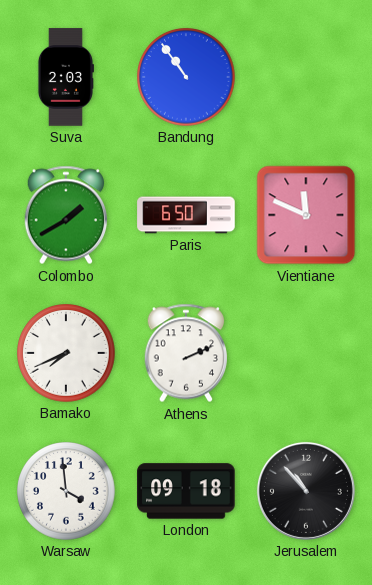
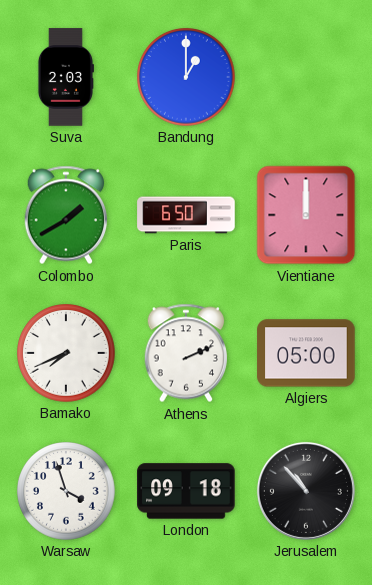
Bandung: 10:54 -> 1:00 (186, 77)
Vientiane: 11:49 -> 12:00 (306, 215)
Algiers: none -> 05:00 (306, 353)
Warsaw: 3:59 -> 3:57 (66, 491)
